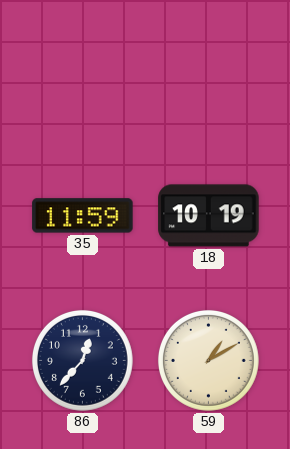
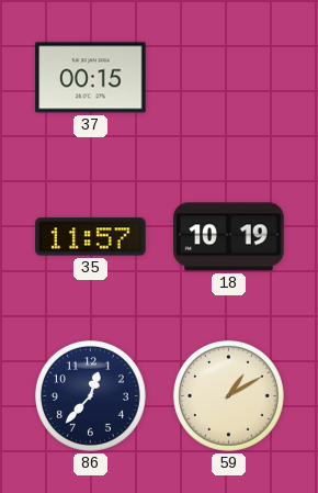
37: none -> 00:15 (91, 78)
35: 11:59 -> 11:57 (91, 237)
